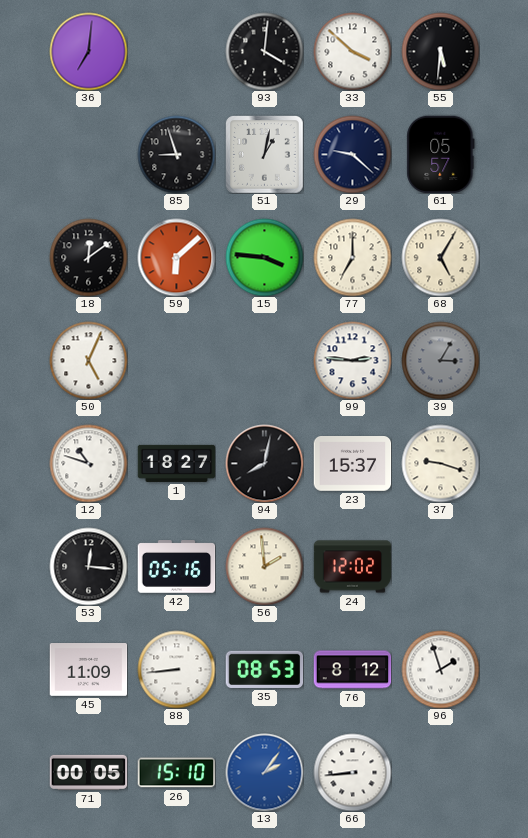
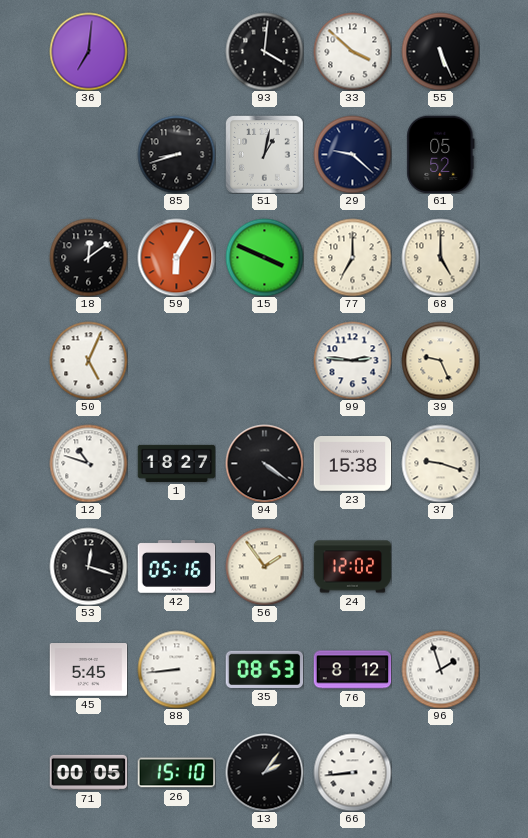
55: 5:31 -> 5:26 (440, 51)
85: 8:57 -> 8:42 (176, 154)
61: 05:57 -> 05:52 (441, 154)
59: 6:08 -> 6:05 (176, 257)
15: 3:46 -> 3:49 (264, 257)
68: 5:05 -> 5:00 (440, 257)
39: 3:05 -> 9:26 (440, 360)
39 dial: grey -> cream (440, 360)
94: 8:02 -> 4:21 (264, 463)
23: 15:37 -> 15:38 (352, 464)
53: 12:16 -> 12:18 (88, 566)
56: 1:59 -> 1:54 (264, 566)
45: 11:09 -> 5:45 (88, 670)
13 dial: blue -> black (264, 772)
